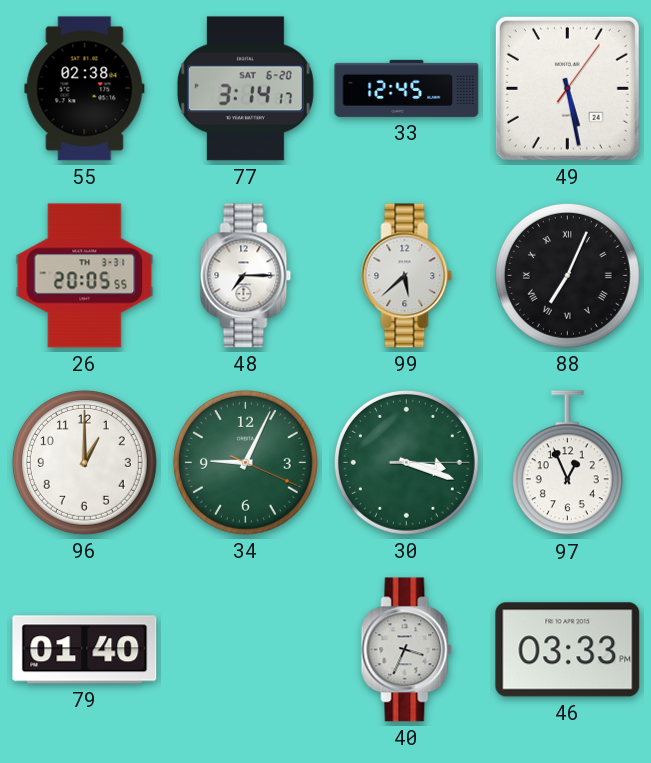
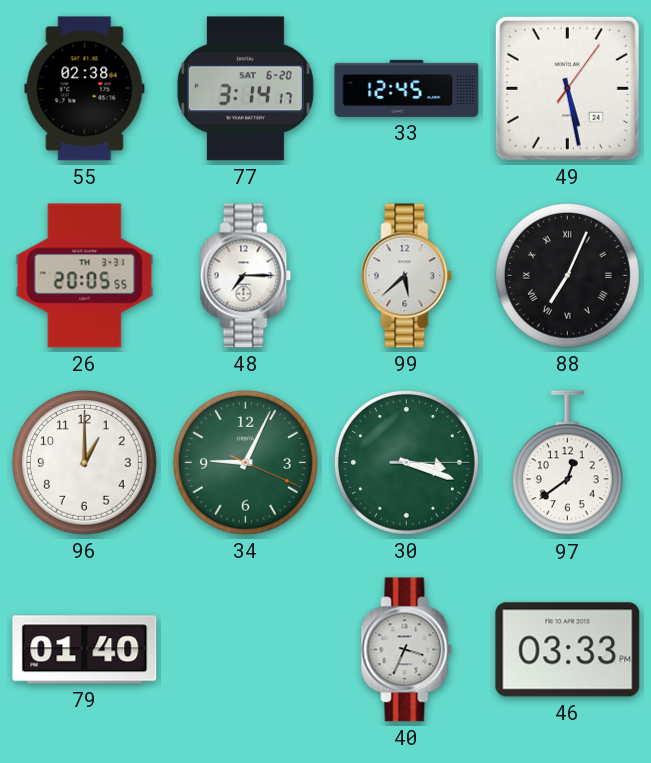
97: 12:56 -> 12:39 (567, 463)
